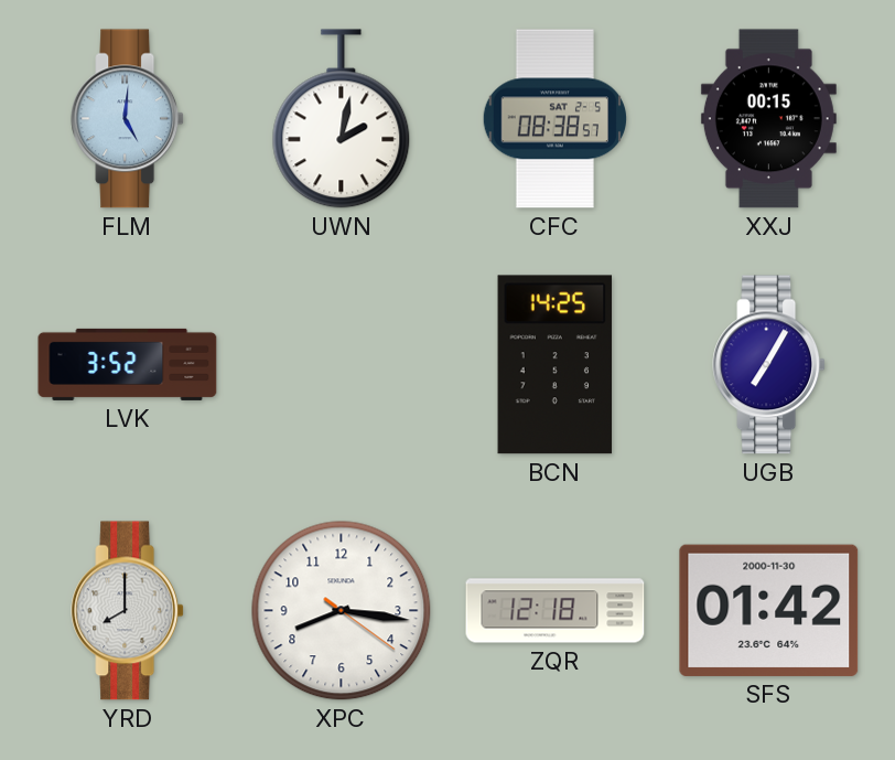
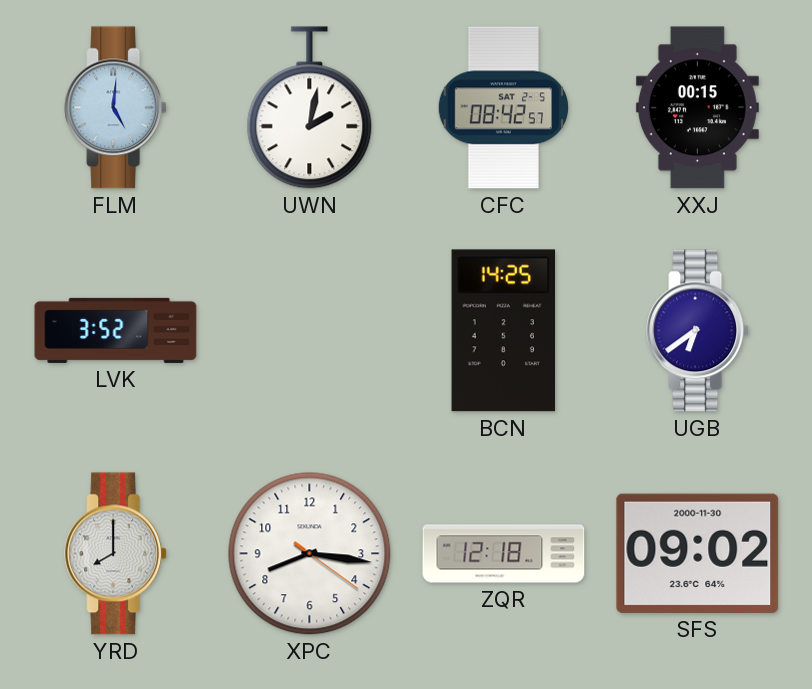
CFC: 08:38 -> 08:42 (503, 108)
UGB: 7:05 -> 6:39 (698, 331)
SFS: 01:42 -> 09:02 (698, 553)
